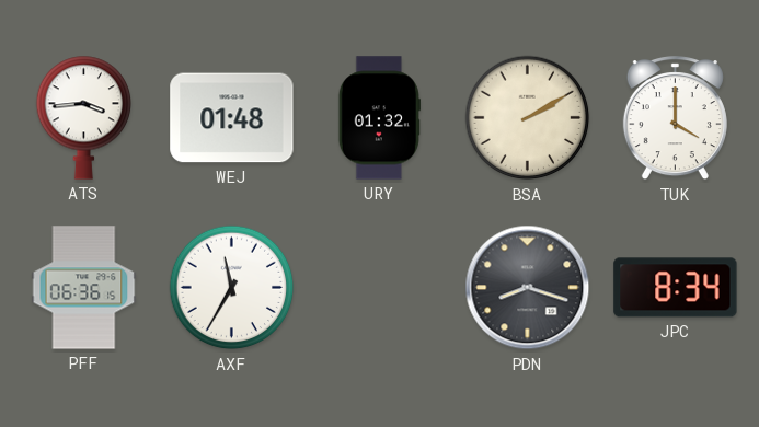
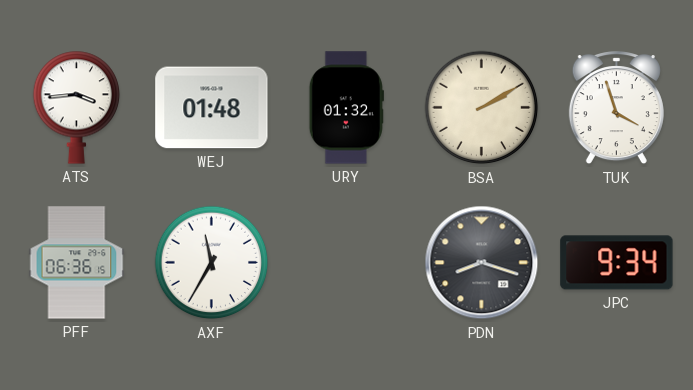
TUK: 4:00 -> 3:57 (616, 109)
JPC: 8:34 -> 9:34 (617, 263)
